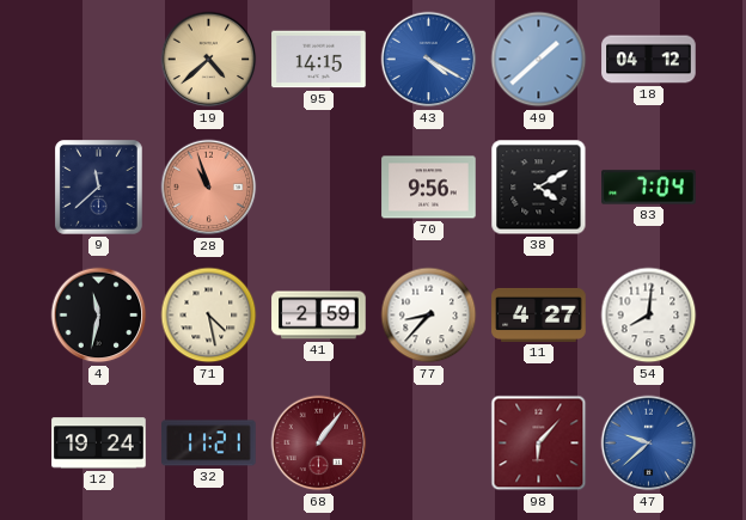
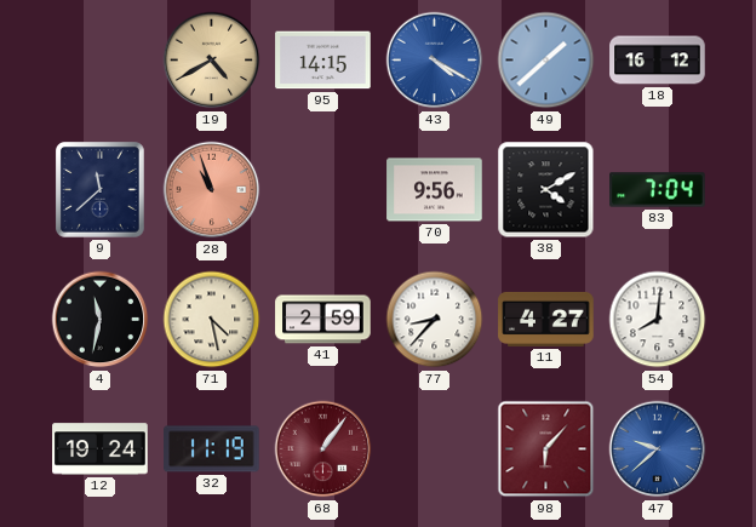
19: 4:38 -> 4:40 (212, 61)
18: 04:12 -> 16:12 (658, 61)
32: 11:21 -> 11:19 (212, 449)
